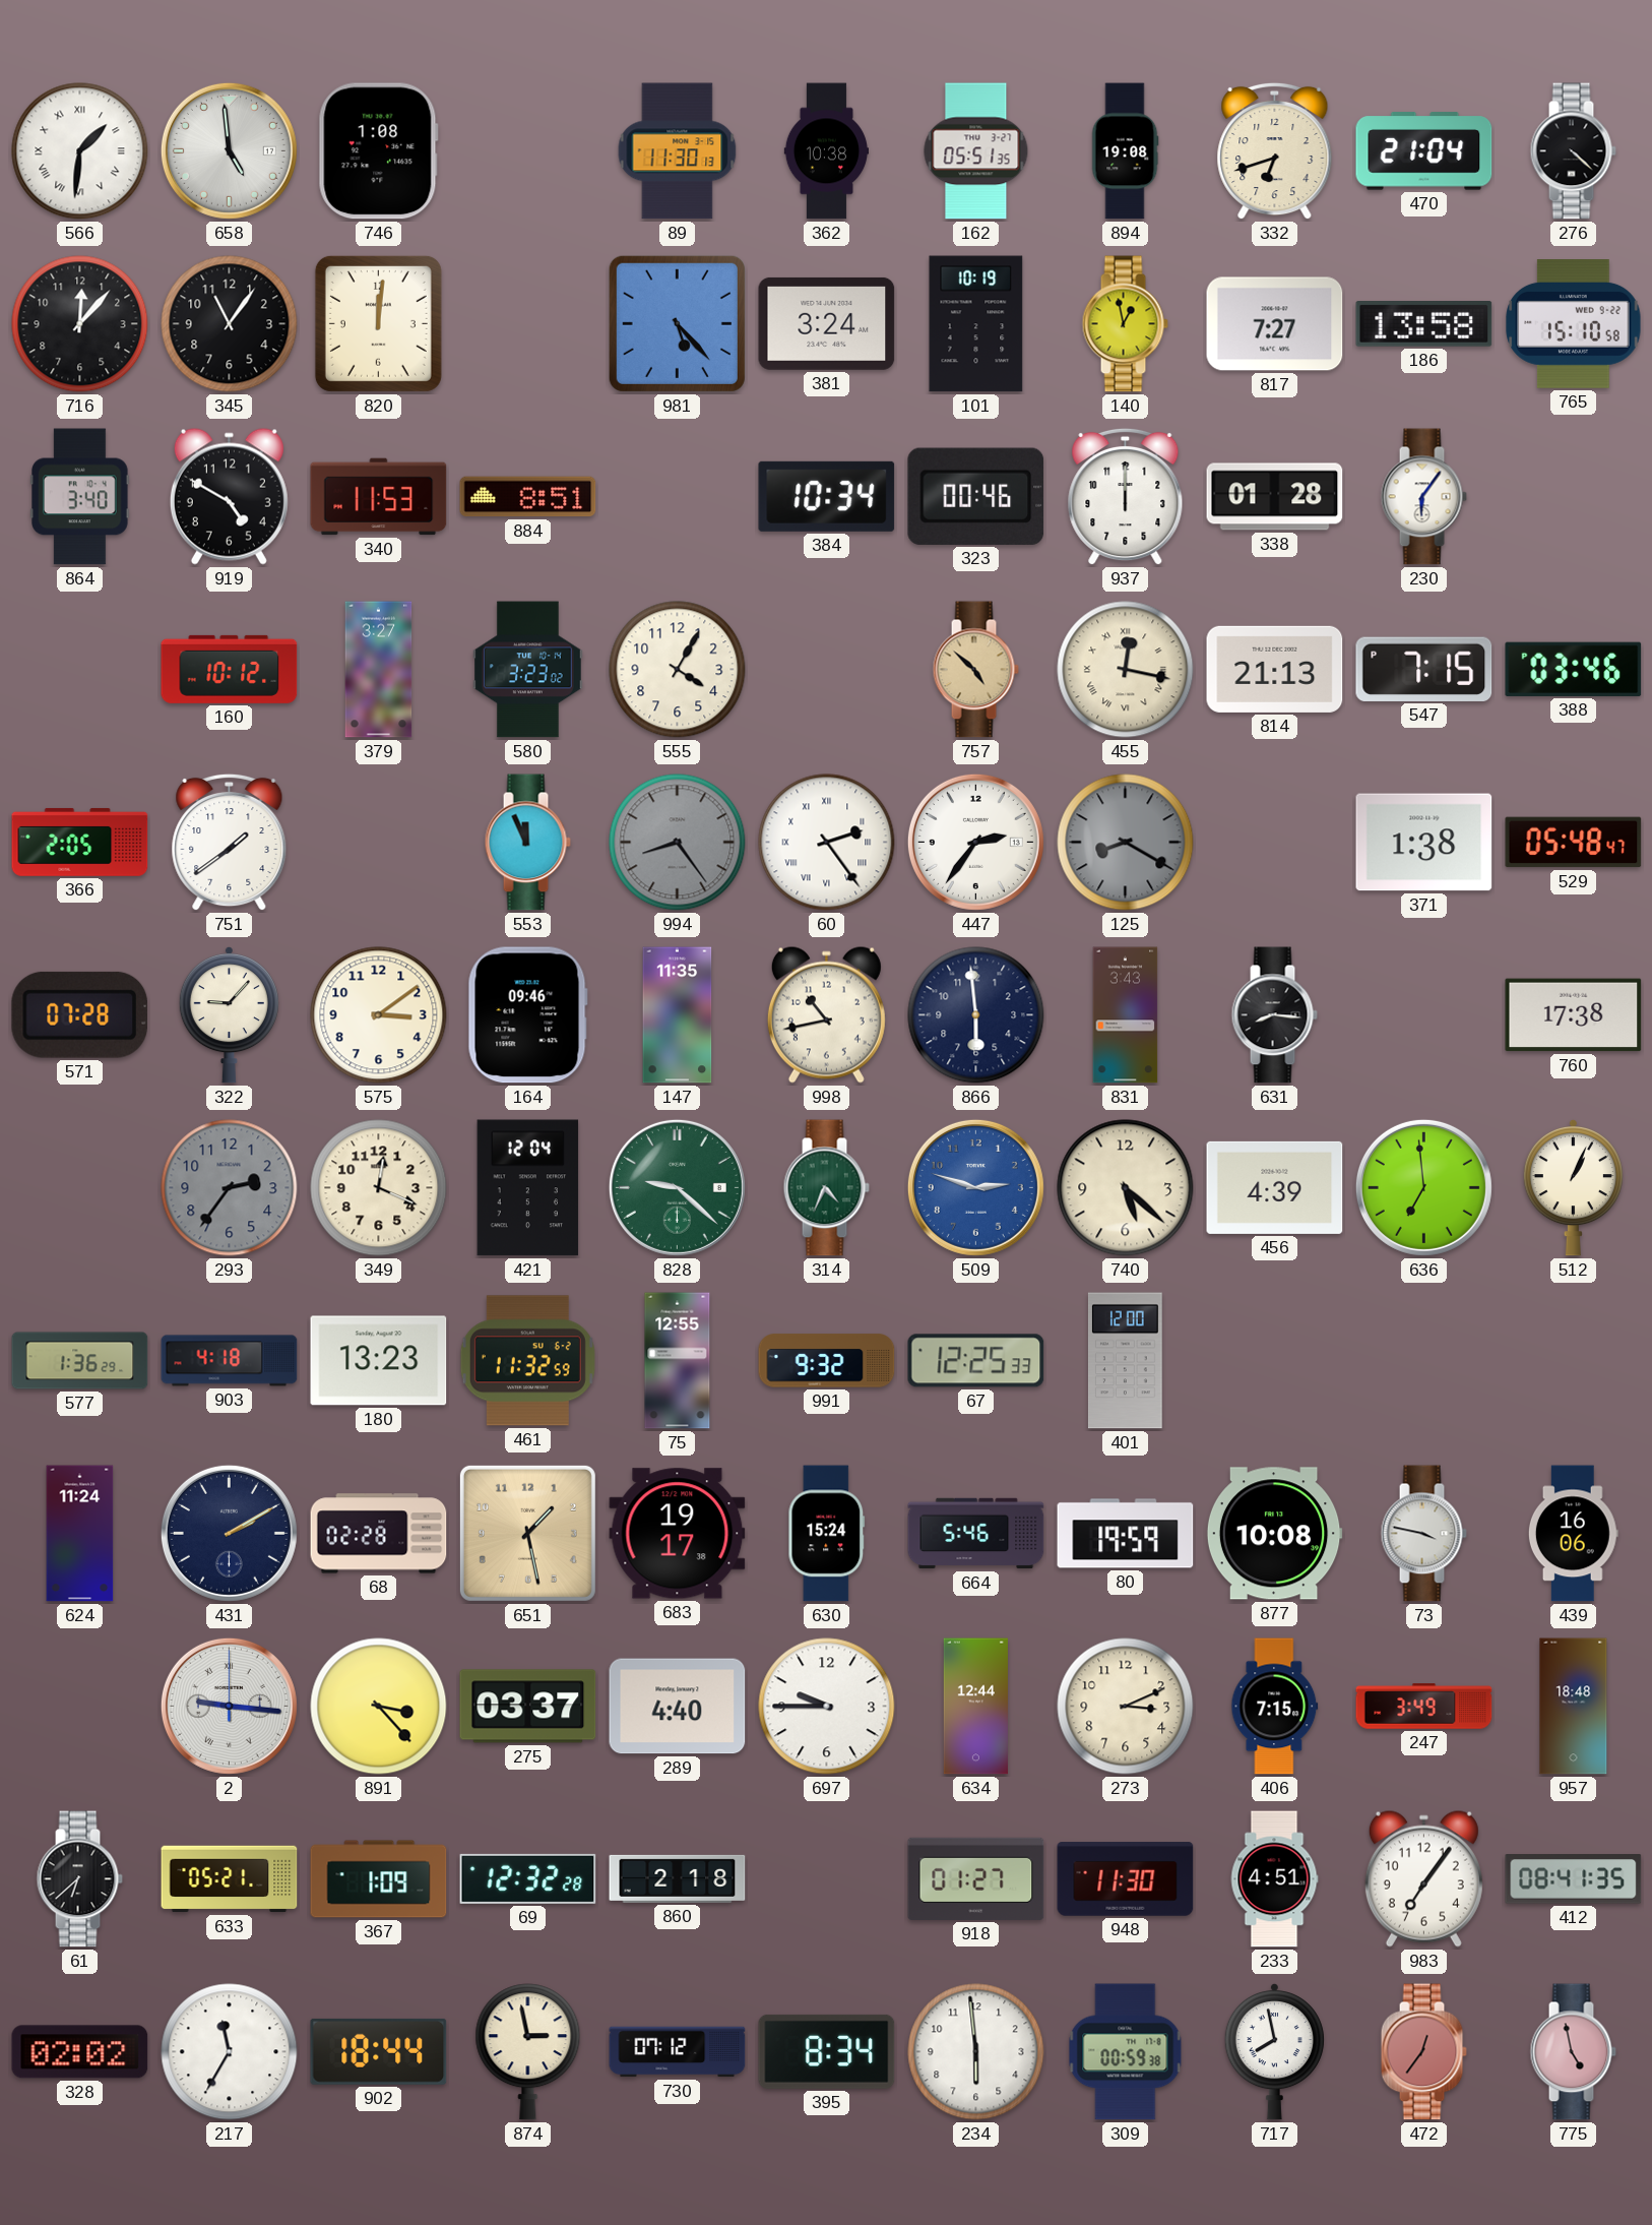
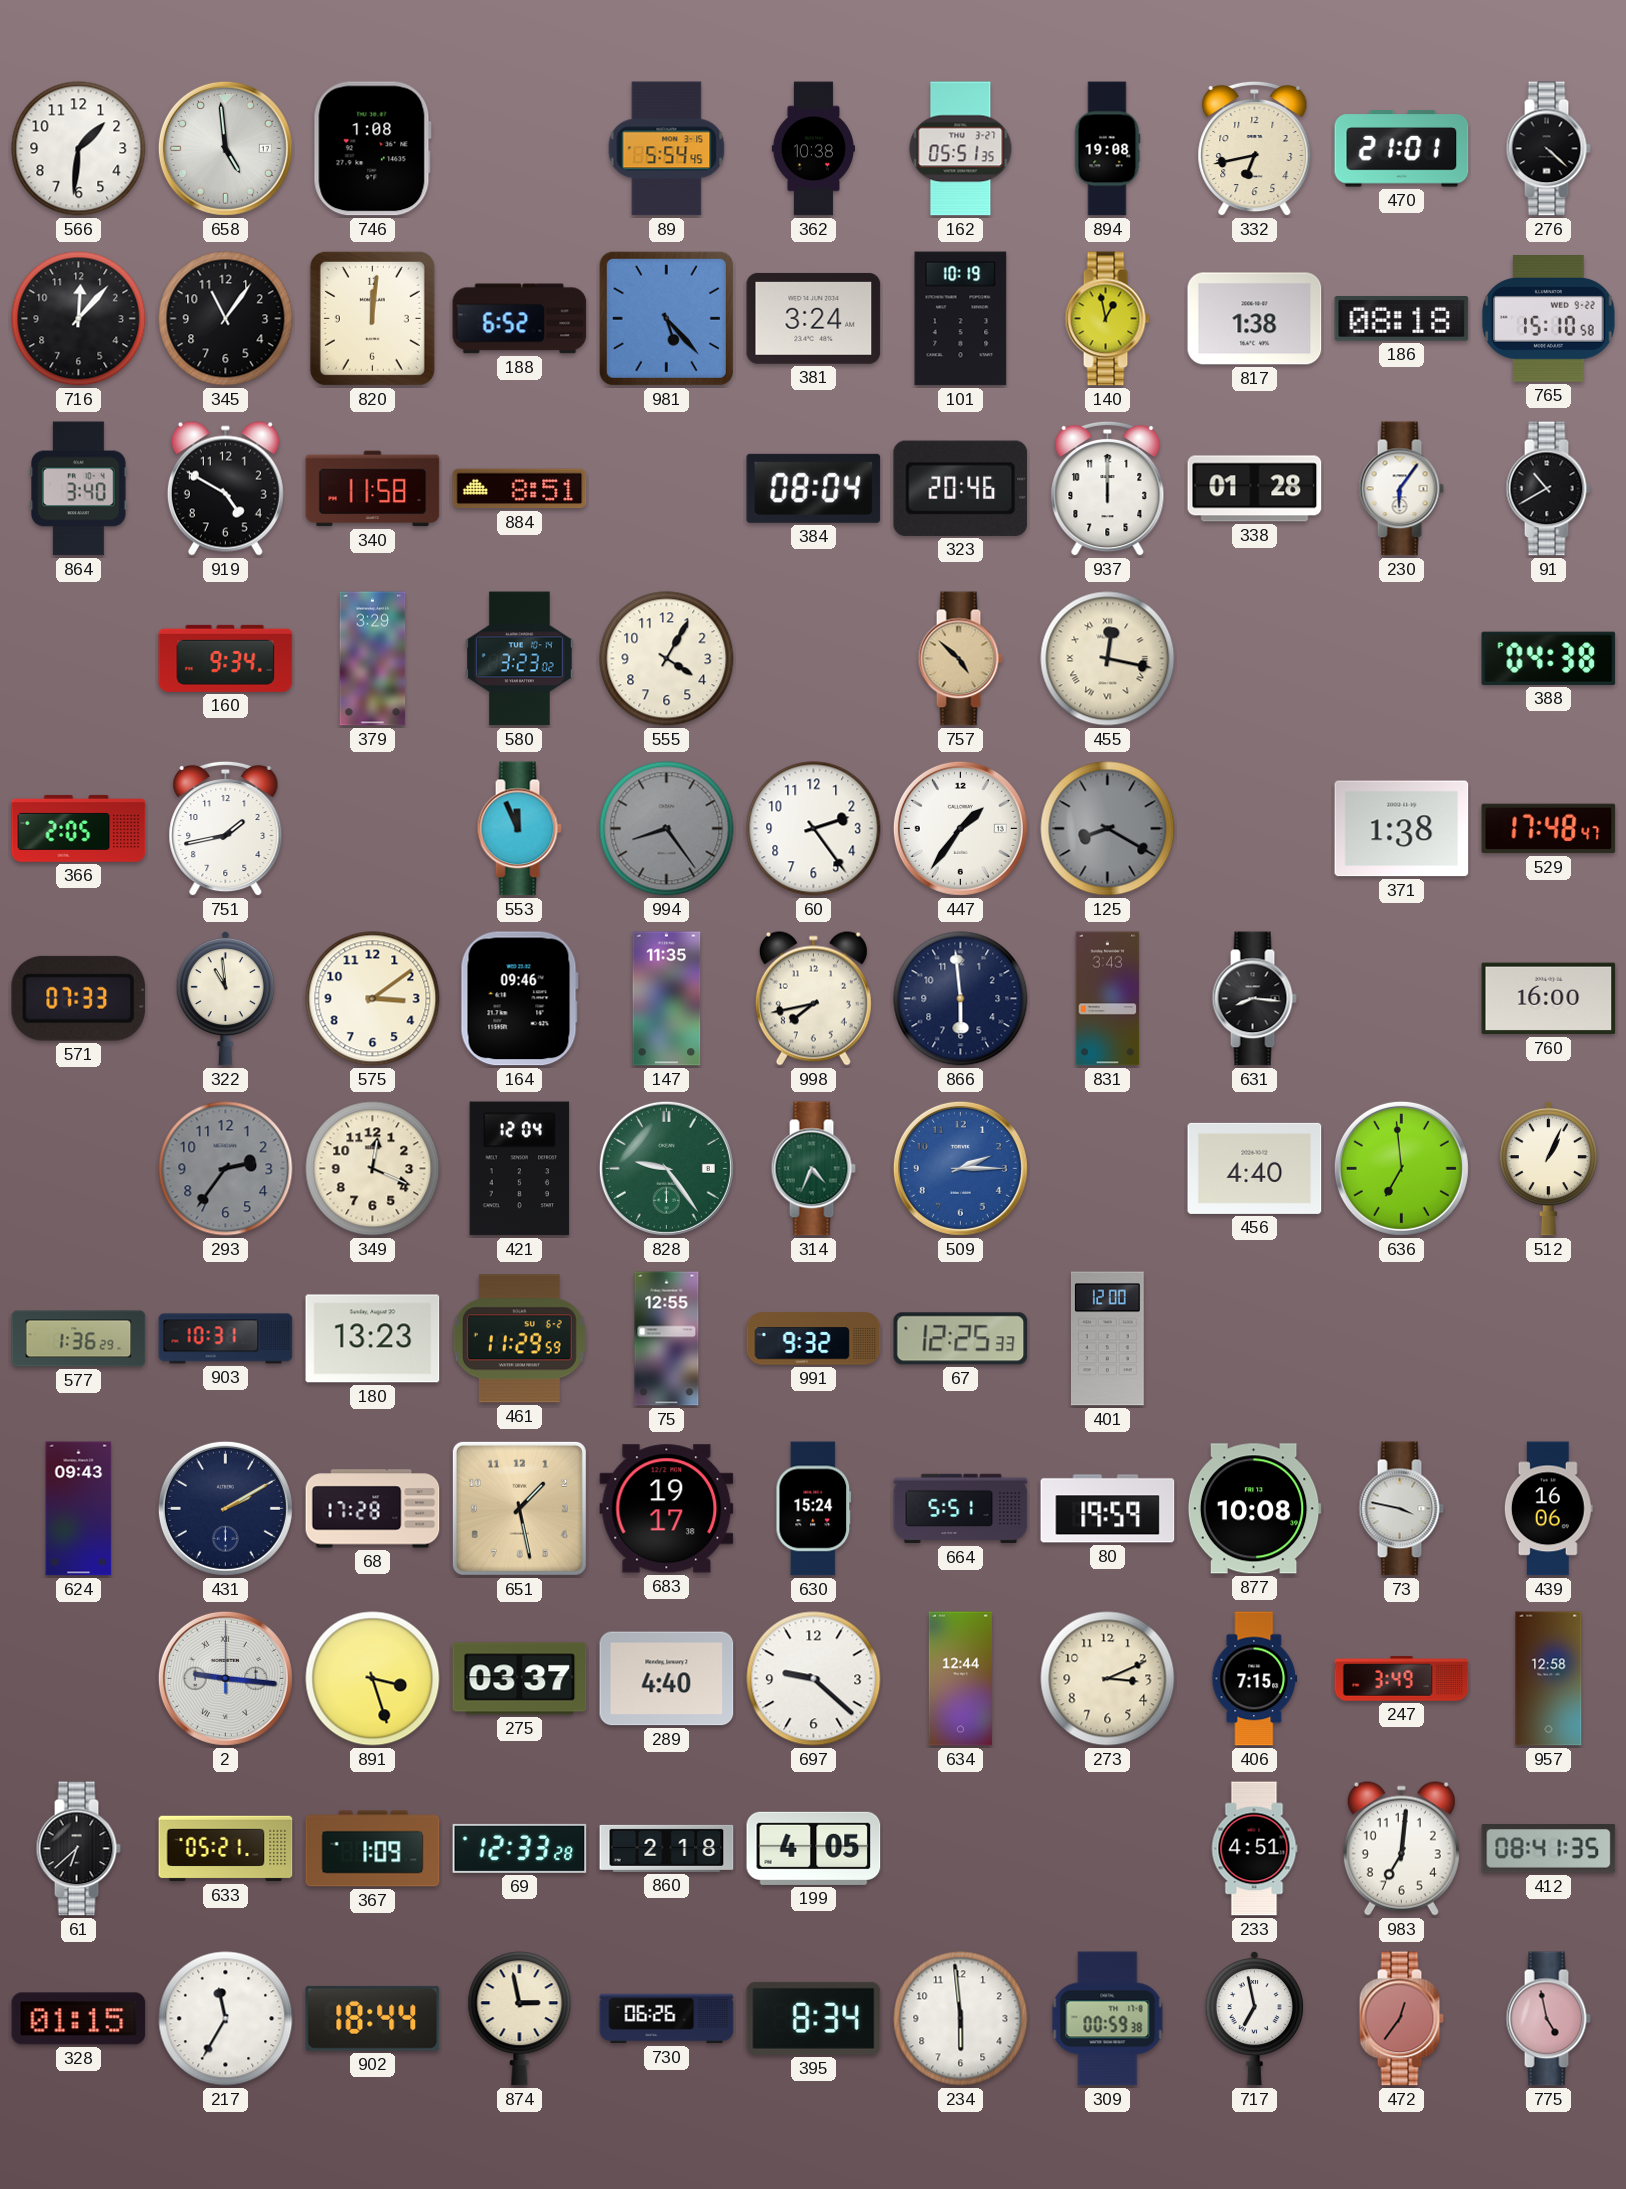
566 numerals: Roman -> Arabic (79, 149)
89: 11:30 -> 5:54 (667, 149)
332: 6:42 -> 6:43 (1255, 149)
470: 21:04 -> 21:01 (1402, 149)
188: none -> 6:52 (520, 319)
817: 7:27 -> 1:38 (1255, 319)
186: 13:58 -> 08:18 (1402, 319)
340: 11:53 -> 11:58 (373, 489)
384: 10:34 -> 08:04 (814, 488)
323: 00:46 -> 20:46 (961, 488)
91: none -> 10:40 (1548, 489)
160: 10:12 -> 9:34 (226, 658)
379: 3:27 -> 3:29 (373, 659)
814: 21:13 -> none (1275, 669)
547: 7:15 -> none (1424, 669)
388: 03:46 -> 04:38 (1549, 658)
751: 1:39 -> 1:43 (226, 829)
60 numerals: Roman -> Arabic (814, 829)
447: 2:36 -> 1:36 (960, 828)
529: 05:48 -> 17:48 (1549, 829)
571: 07:28 -> 07:33 (79, 998)
322: 9:07 -> 10:59 (225, 998)
998: 10:43 -> 7:43 (813, 998)
760: 17:38 -> 16:00 (1549, 999)
828: 9:22 -> 9:24 (666, 1168)
509: 2:48 -> 2:15 (960, 1168)
740: 5:22 -> none (1126, 1188)
456: 4:39 -> 4:40 (1255, 1168)
903: 4:18 -> 10:31 (226, 1339)
461: 11:32 -> 11:29 (519, 1339)
624: 11:24 -> 09:43 (79, 1509)
68: 02:28 -> 17:28 (373, 1509)
664: 5:46 -> 5:51 (961, 1509)
891: 3:23 -> 3:27 (373, 1679)
697: 9:45 -> 9:22 (814, 1679)
957: 18:48 -> 12:58 (1549, 1679)
69: 12:32 -> 12:33 (520, 1848)
199: none -> 4:05 (814, 1848)
918: 01:27 -> none (976, 1878)
948: 11:30 -> none (1126, 1879)
983: 7:06 -> 7:01 (1401, 1848)
328: 02:02 -> 01:15 (79, 2019)
730: 07:12 -> 06:26 (667, 2019)
717: 7:58 -> 6:58 (1254, 2018)
